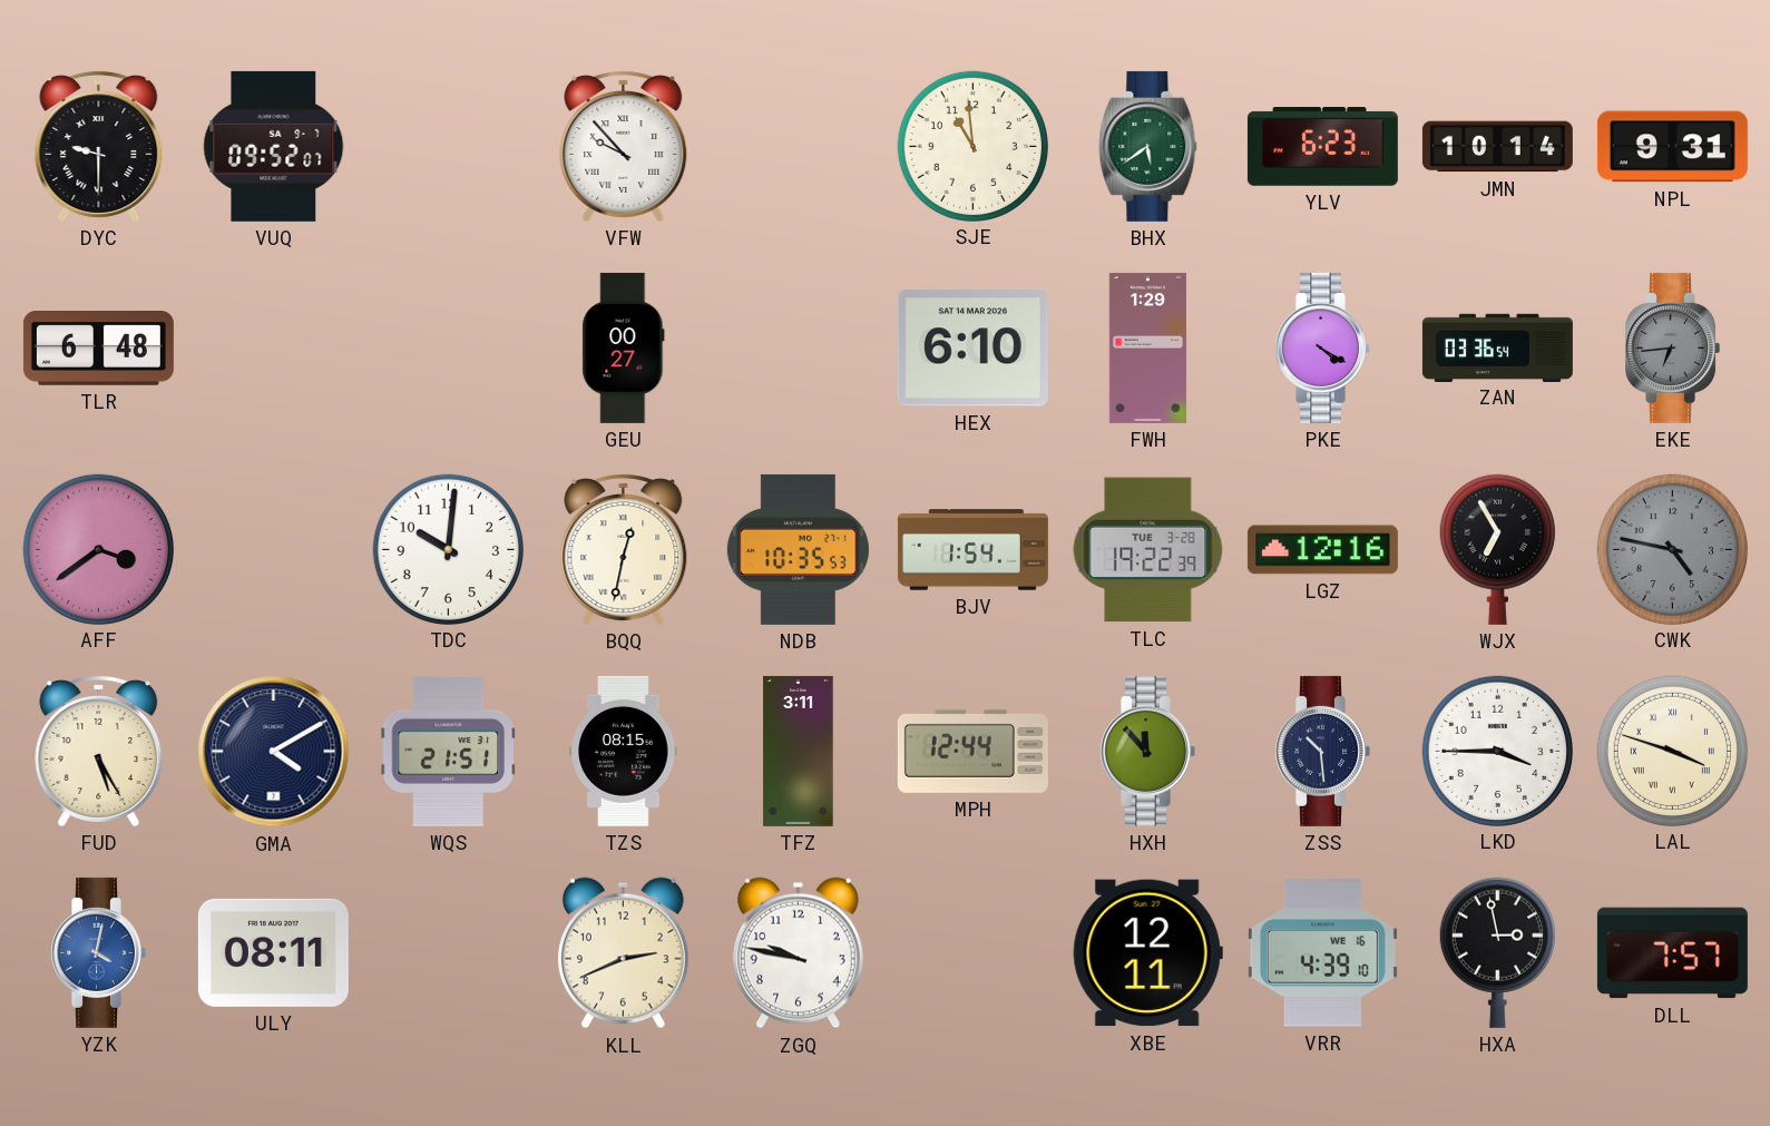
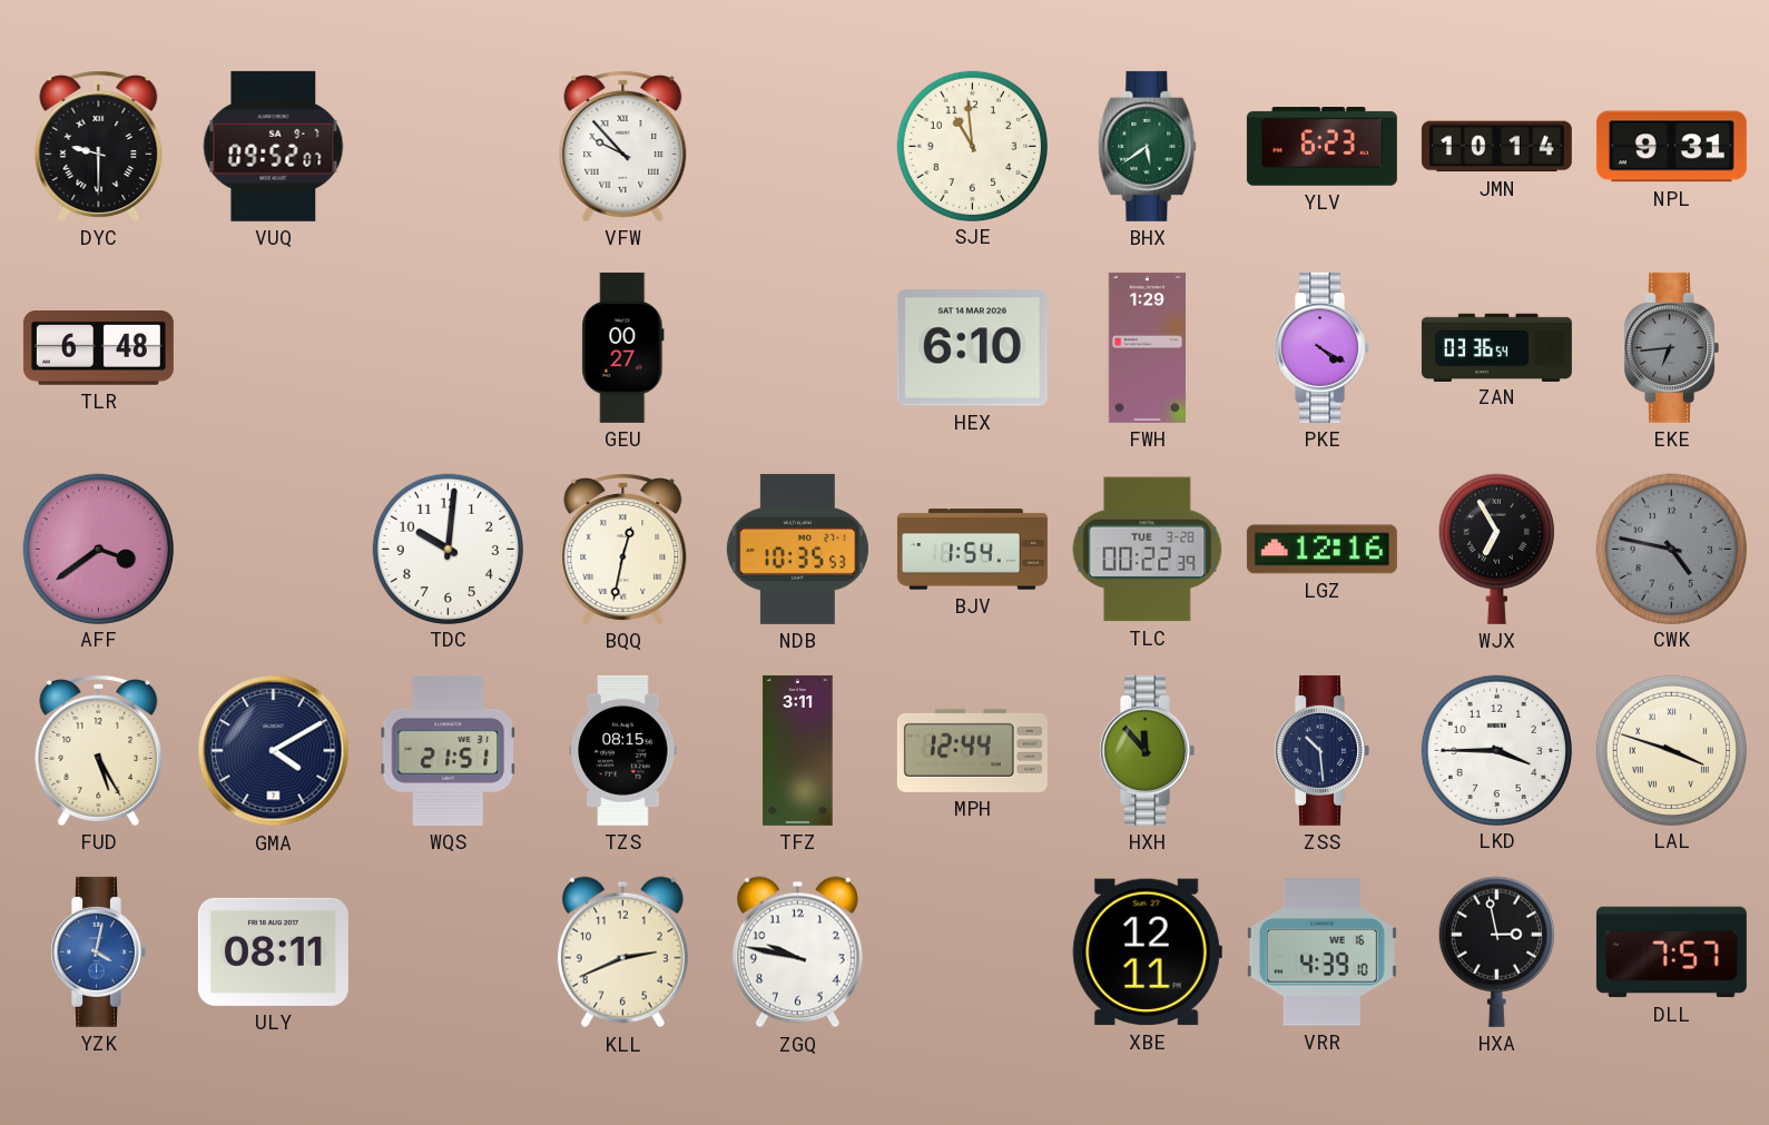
TLC: 19:22 -> 00:22 (1148, 550)
